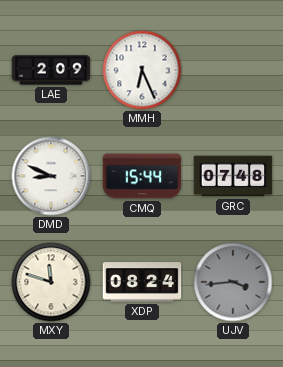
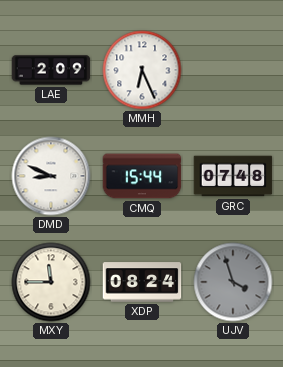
MXY: 11:48 -> 11:45 (51, 282)
UJV: 3:44 -> 3:57 (233, 282)
